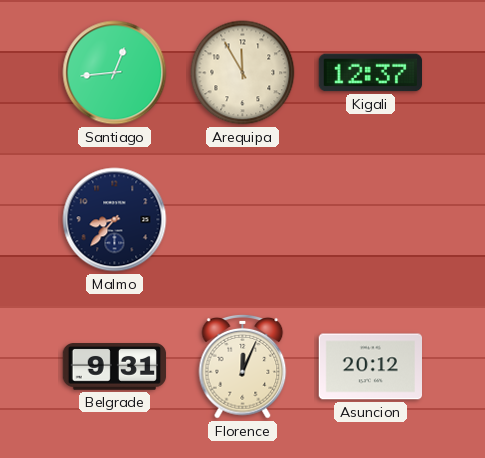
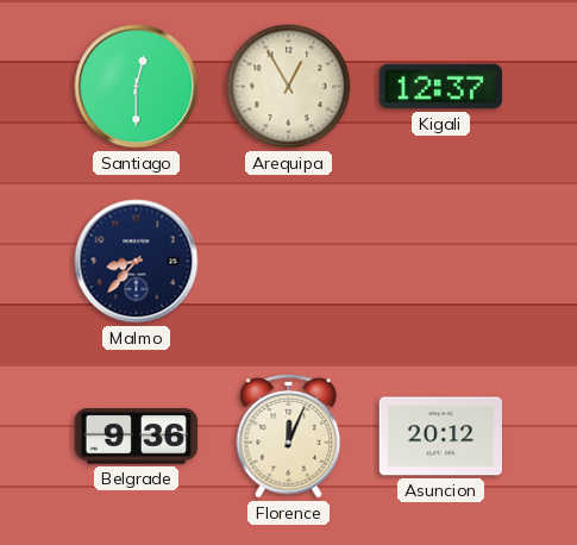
Santiago: 12:44 -> 12:30 (137, 87)
Arequipa: 11:55 -> 12:55 (289, 87)
Belgrade: 9:31 -> 9:36 (137, 437)
